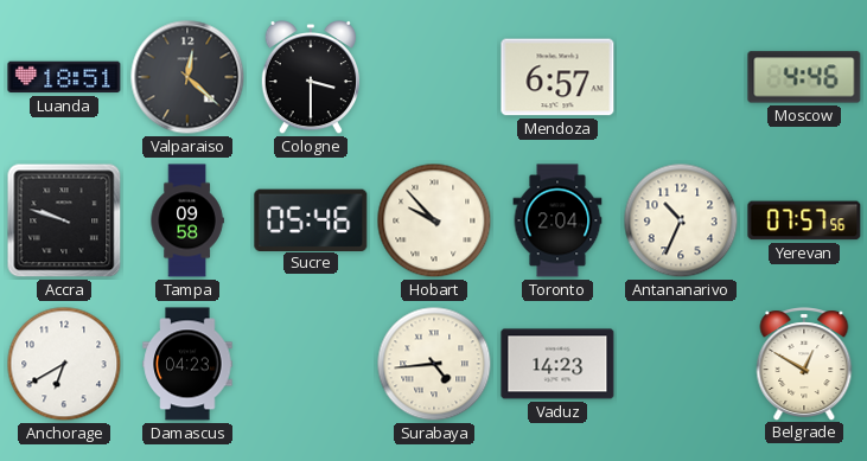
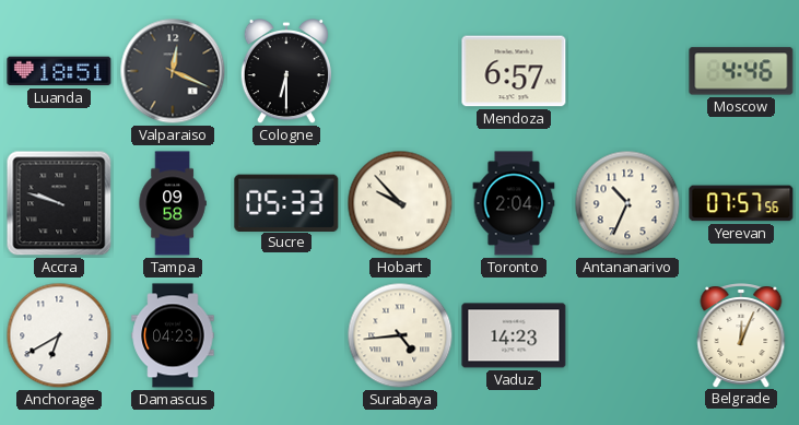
Valparaiso: 12:22 -> 12:19 (173, 71)
Cologne: 3:30 -> 6:30 (285, 71)
Sucre: 05:46 -> 05:33 (286, 202)
Belgrade: 12:50 -> 12:04 (741, 335)
